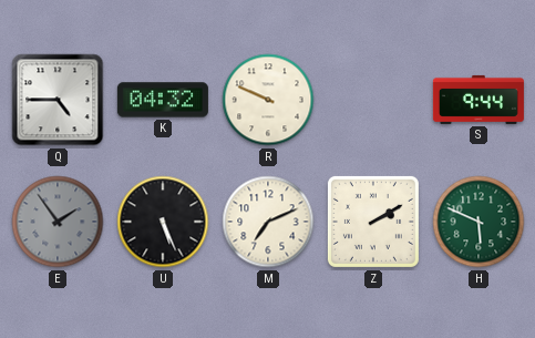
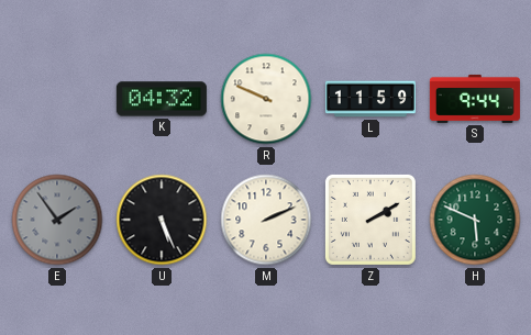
Q: 4:45 -> none (58, 100)
L: none -> 11:59 (370, 99)
M: 7:11 -> 2:11 (266, 220)
